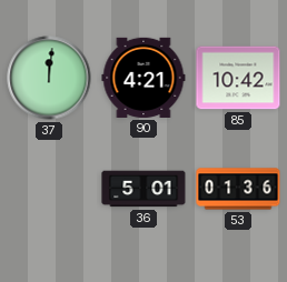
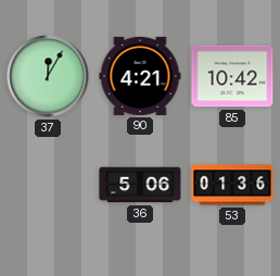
37: 12:01 -> 12:05 (48, 76)
36: 5:01 -> 5:06 (140, 185)
